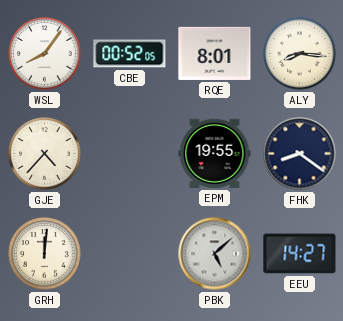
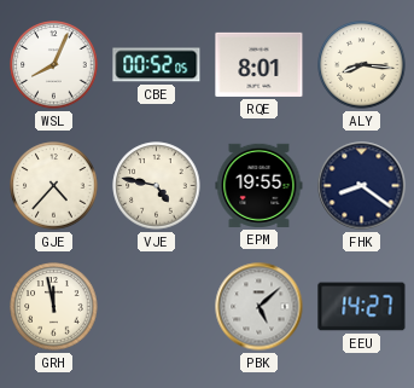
WSL: 8:06 -> 8:04 (54, 65)
VJE: none -> 4:47 (157, 186)
GRH: 12:01 -> 11:58 (54, 307)
